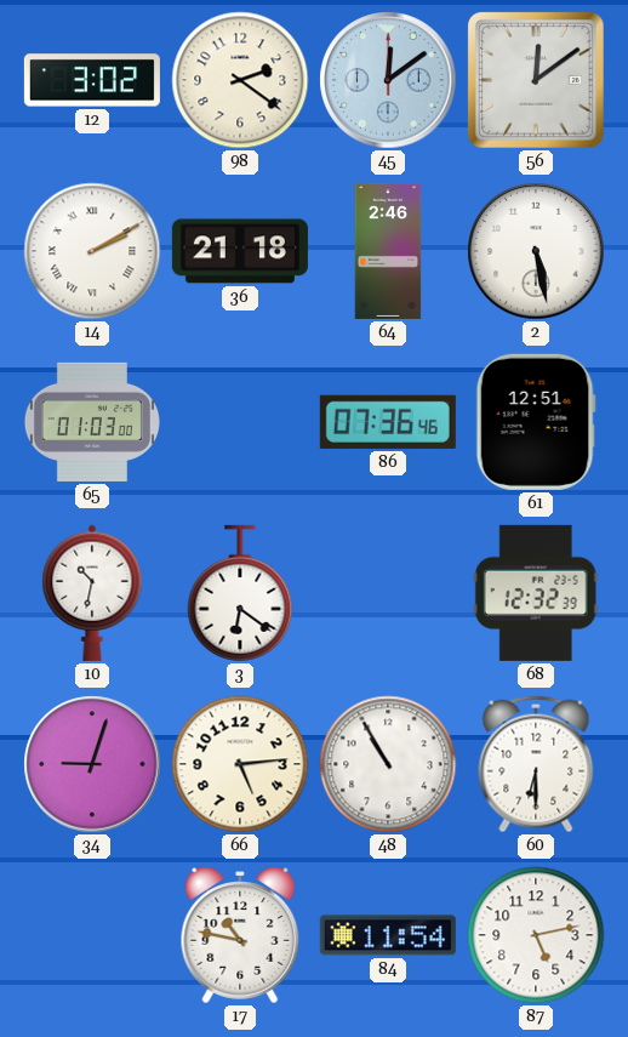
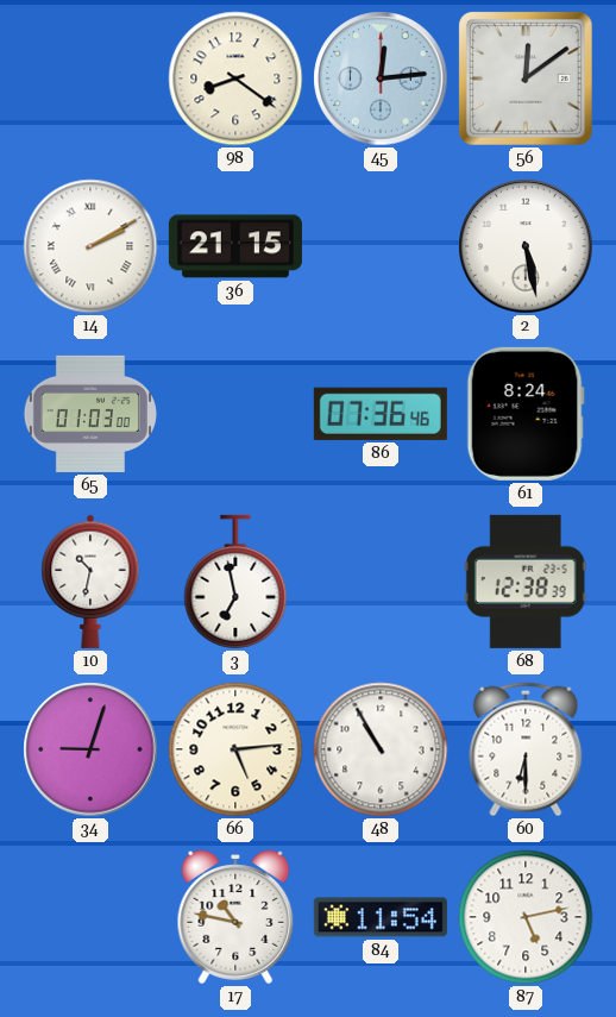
12: 3:02 -> none (92, 80)
98: 2:21 -> 8:21 (235, 79)
45: 12:09 -> 12:14 (381, 79)
36: 21:18 -> 21:15 (235, 246)
64: 2:46 -> none (388, 251)
61: 12:51 -> 8:24 (526, 414)
3: 6:21 -> 6:58 (235, 582)
68: 12:32 -> 12:38 (526, 582)
